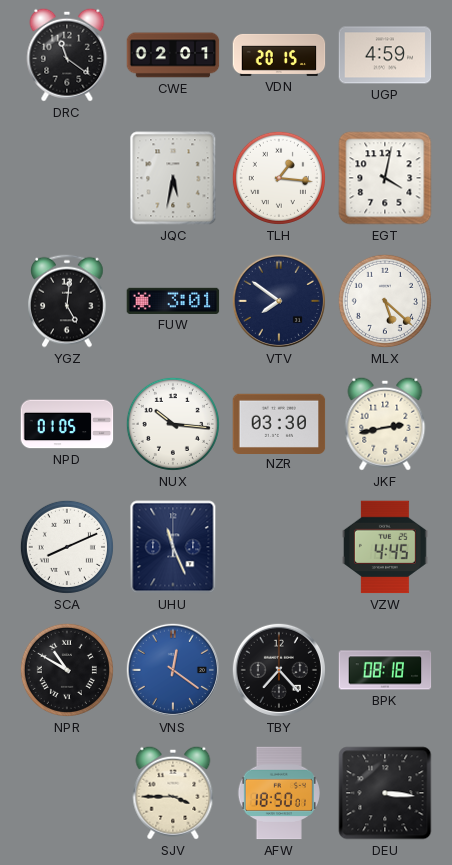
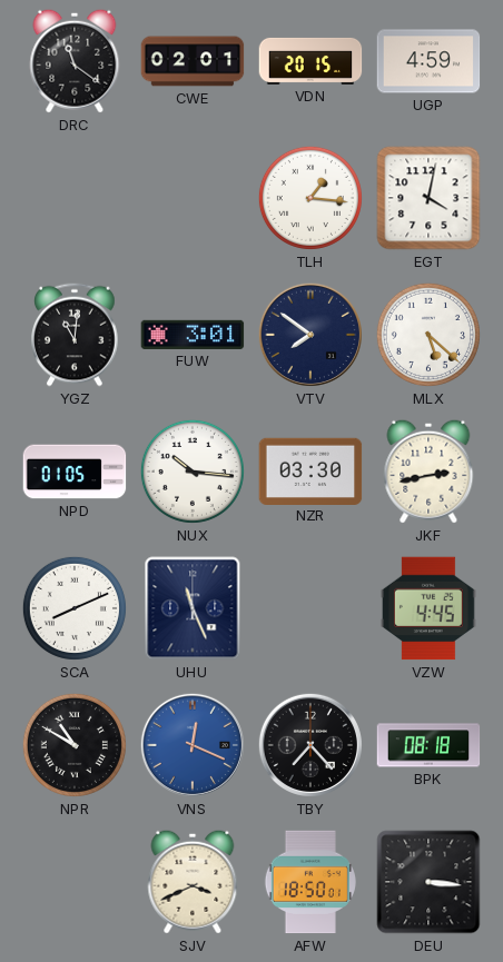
JQC: 5:32 -> none (173, 178)
YGZ: 5:01 -> 11:01 (75, 335)
VNS: 12:21 -> 12:19 (193, 745)
SJV: 3:45 -> 3:41 (193, 882)
